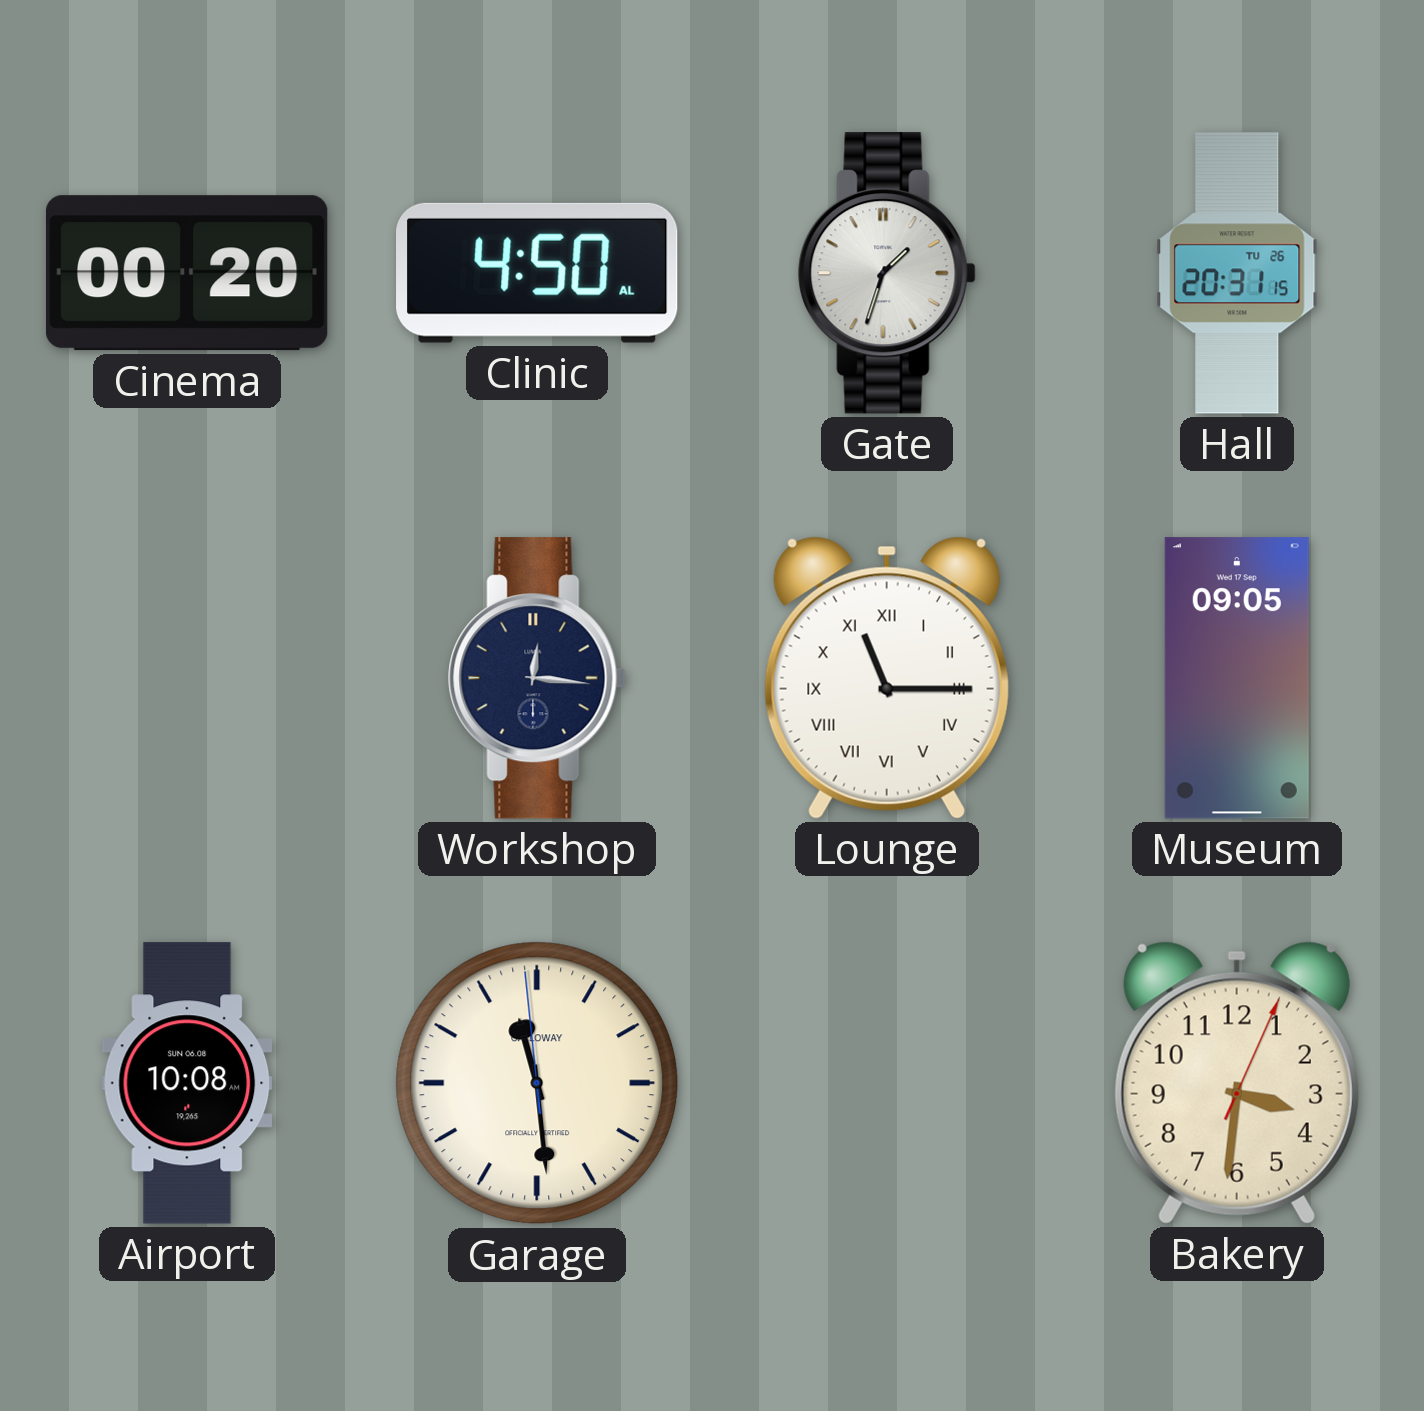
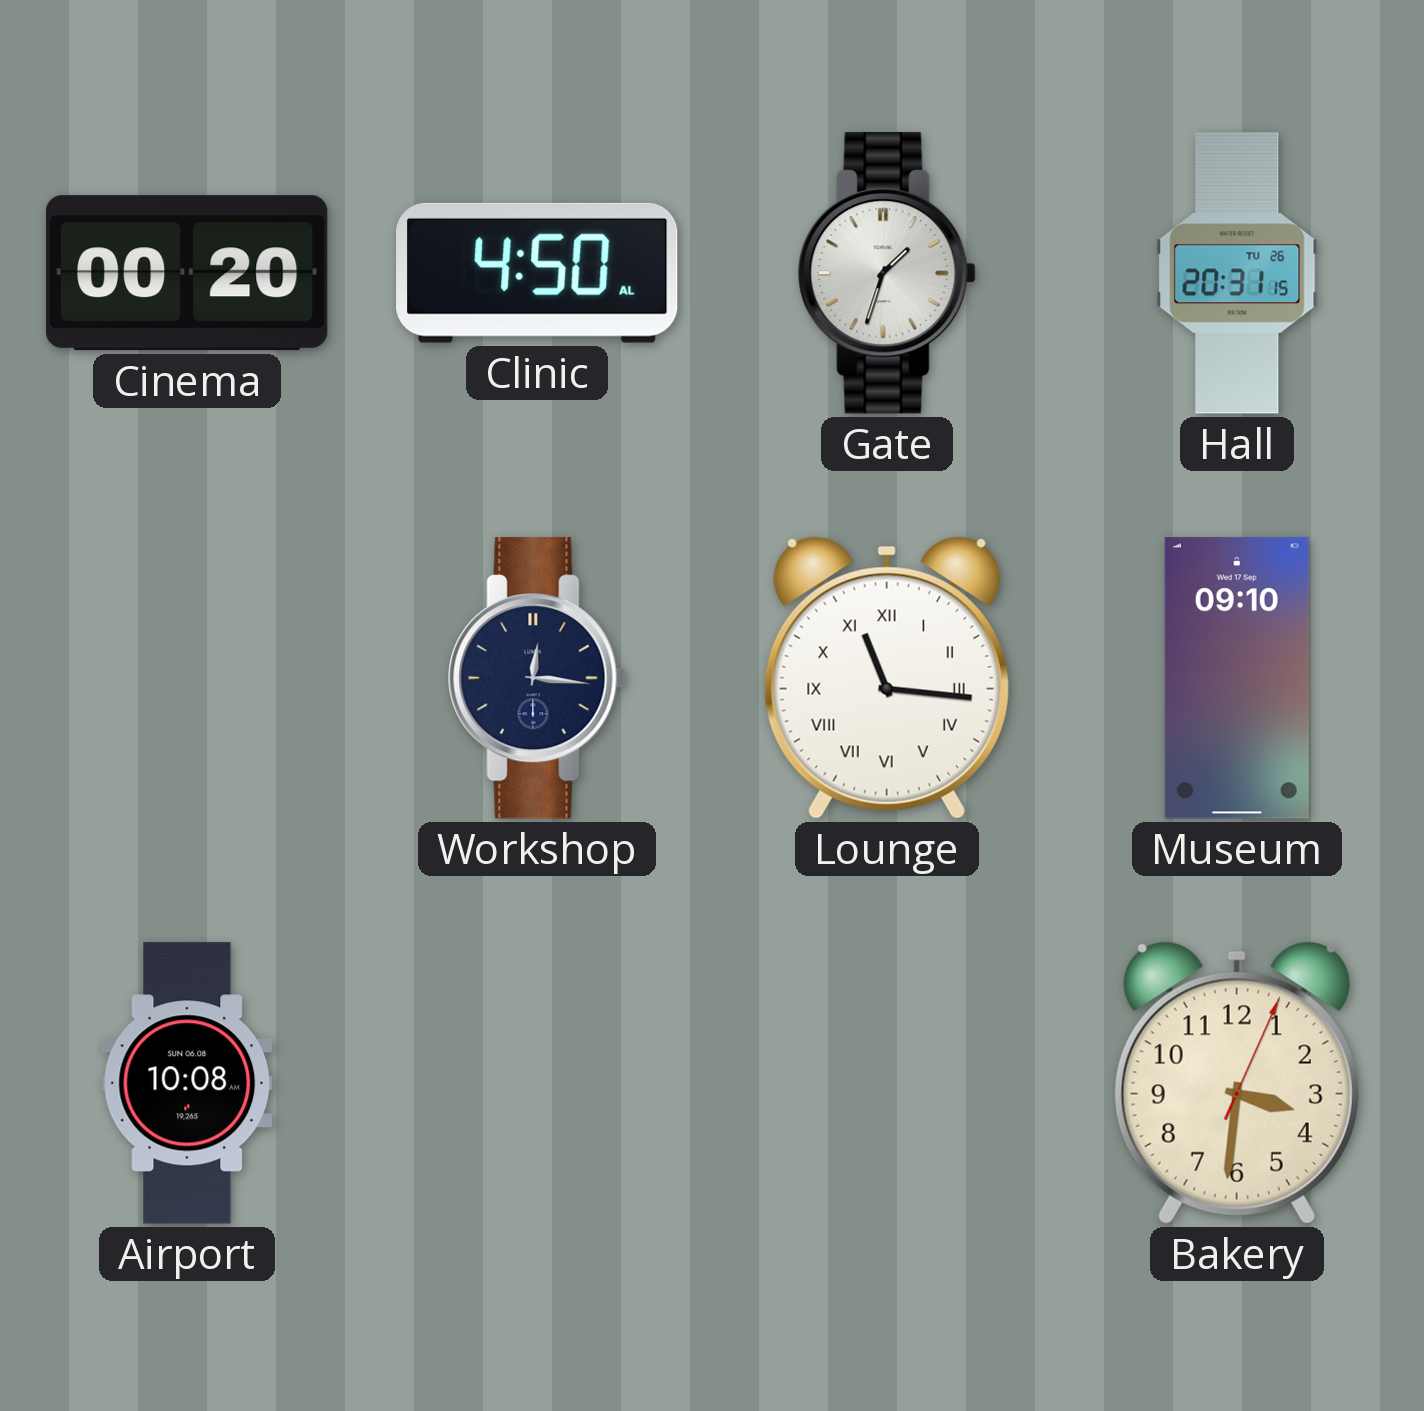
Lounge: 11:15 -> 11:16 (887, 678)
Museum: 09:05 -> 09:10 (1237, 678)
Garage: 11:28 -> none (537, 1083)
